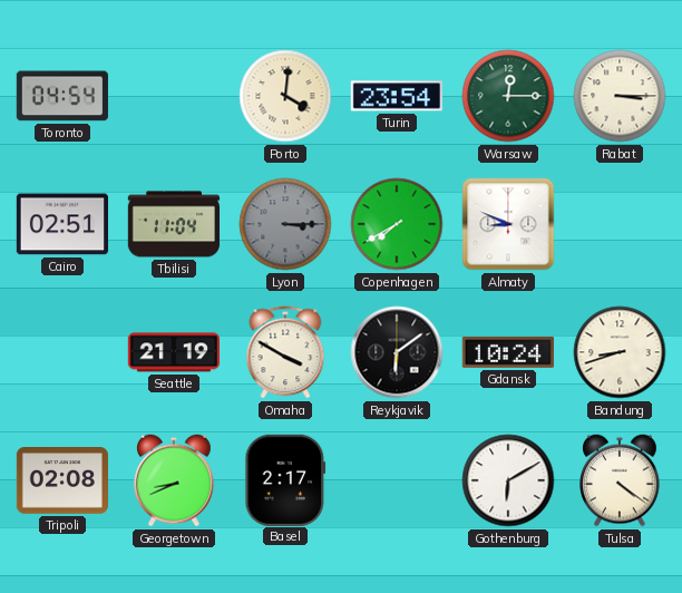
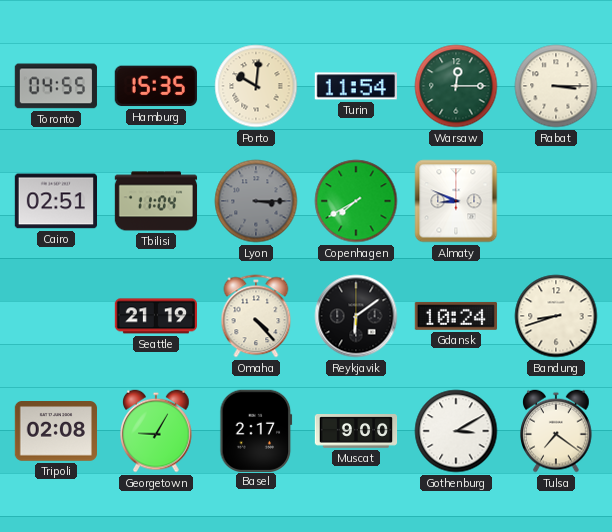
Toronto: 04:54 -> 04:55 (55, 86)
Hamburg: none -> 15:35 (156, 86)
Porto: 4:01 -> 10:01 (256, 86)
Turin: 23:54 -> 11:54 (355, 86)
Omaha: 3:50 -> 4:23 (256, 316)
Georgetown: 8:41 -> 9:05 (156, 431)
Muscat: none -> 9:00 (356, 432)
Gothenburg: 6:10 -> 3:10 (456, 431)
Tulsa: 4:21 -> 7:21 (556, 431)
